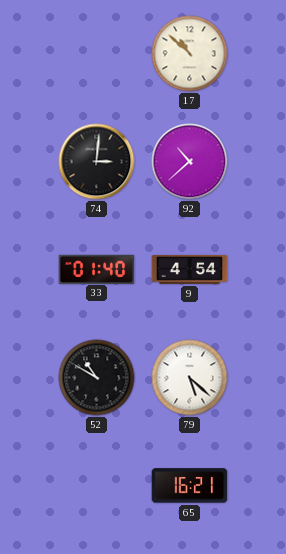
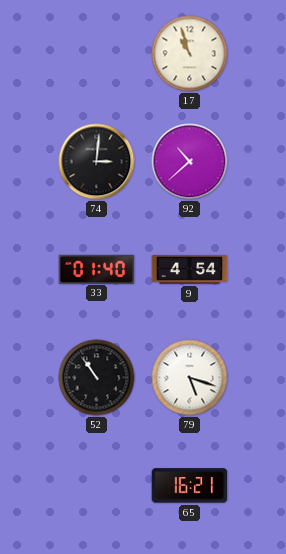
17: 10:52 -> 10:57 (190, 54)
52: 10:50 -> 10:54 (97, 378)
79: 5:22 -> 5:18 (190, 378)
